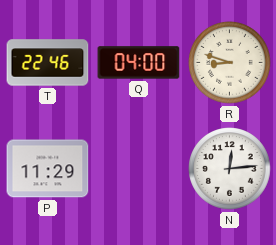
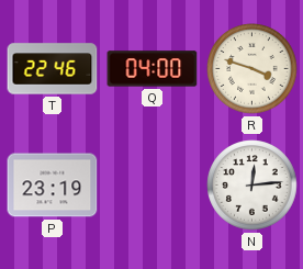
R: 8:48 -> 3:48 (252, 69)
P: 11:29 -> 23:19 (53, 186)
